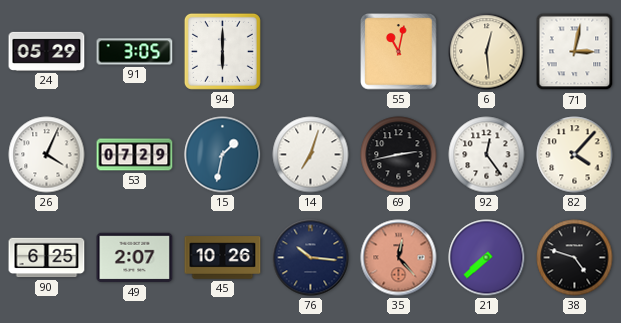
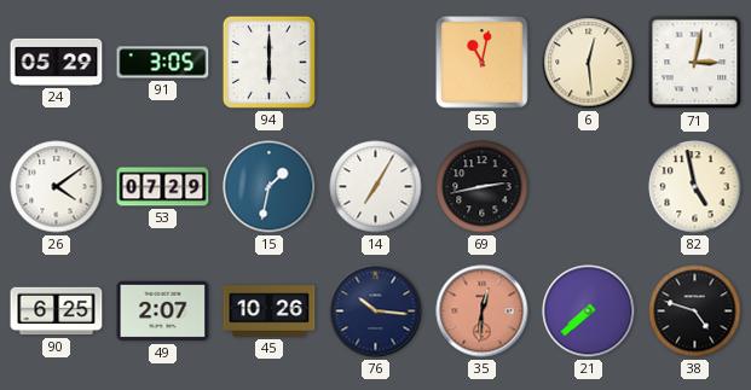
26: 4:04 -> 4:09 (57, 187)
14: 7:03 -> 7:05 (376, 187)
92: 12:24 -> none (487, 155)
82: 4:07 -> 4:58 (695, 187)
35: 12:23 -> 12:31 (483, 312)
